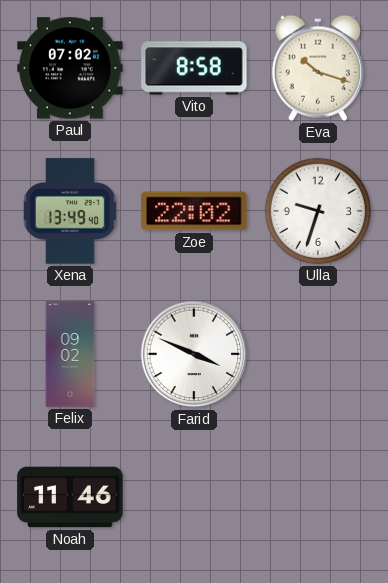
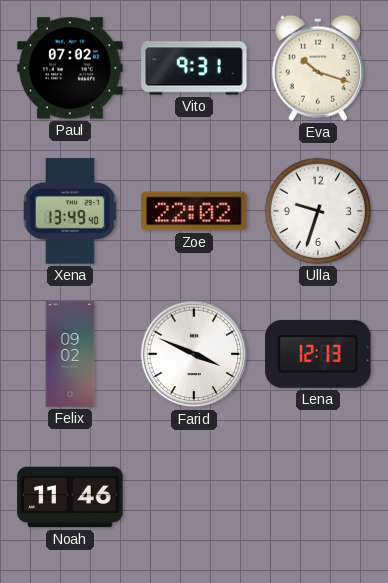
Vito: 8:58 -> 9:31 (194, 68)
Lena: none -> 12:13 (318, 354)
